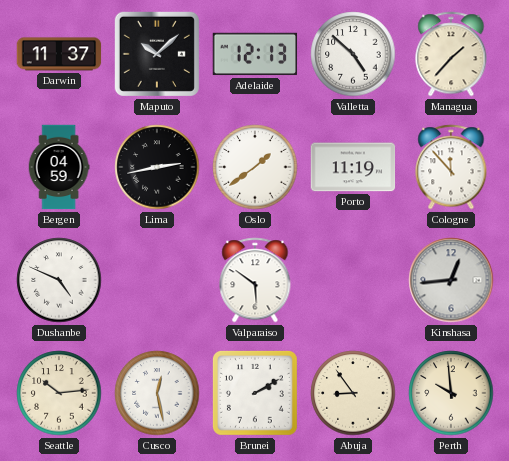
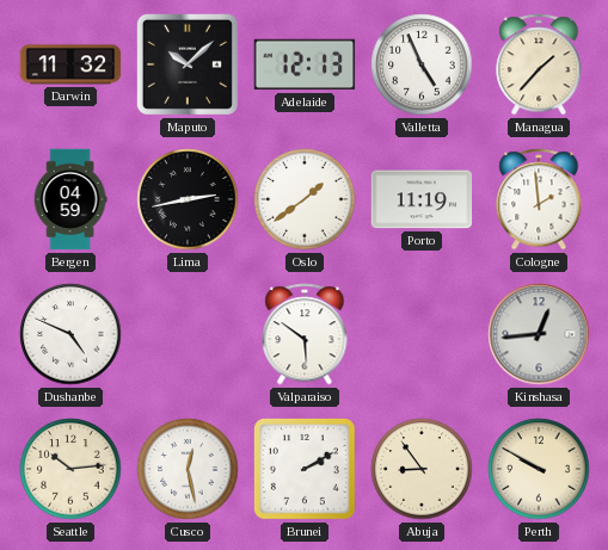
Darwin: 11:37 -> 11:32 (70, 64)
Valletta: 4:52 -> 4:56 (422, 64)
Cologne: 11:53 -> 1:59 (539, 199)
Perth: 9:59 -> 9:50 (539, 469)
